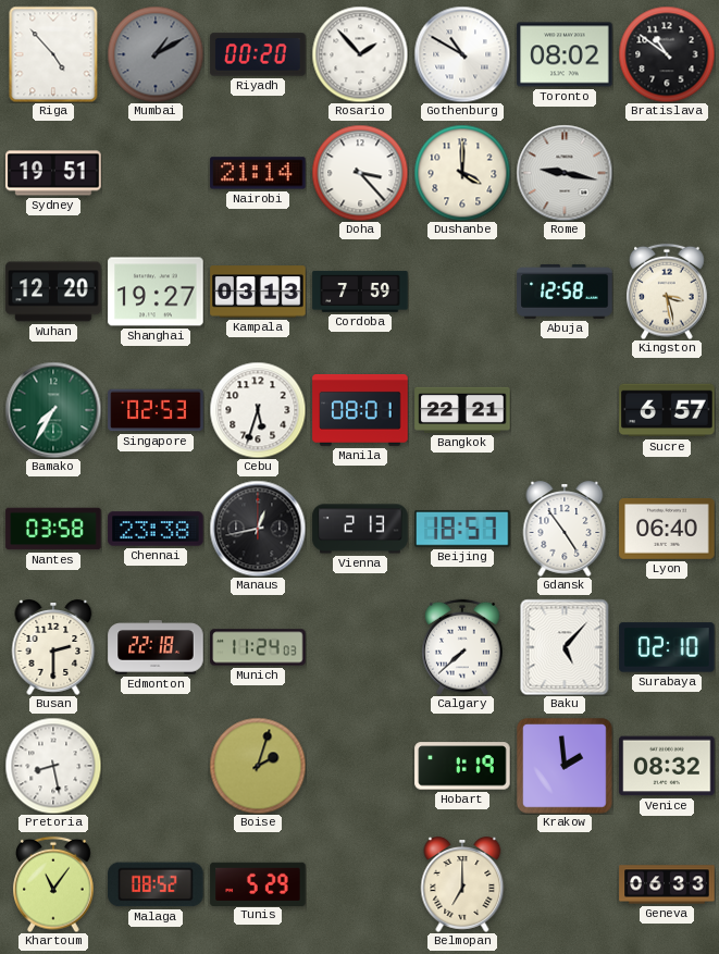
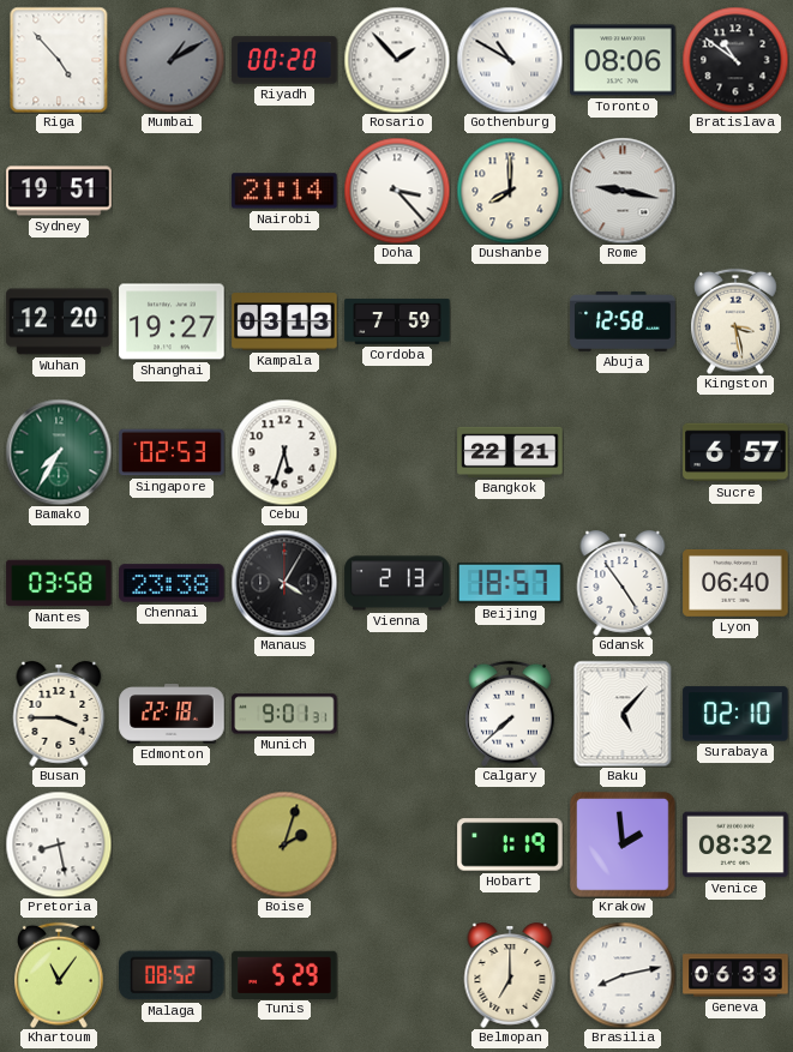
Toronto: 08:02 -> 08:06 (623, 60)
Dushanbe: 4:00 -> 8:00 (510, 191)
Manila: 08:01 -> none (360, 411)
Manaus: 12:43 -> 4:05 (284, 583)
Busan: 2:30 -> 3:45 (59, 715)
Munich: 11:24 -> 9:01 (284, 714)
Brasilia: none -> 8:13 (623, 975)
